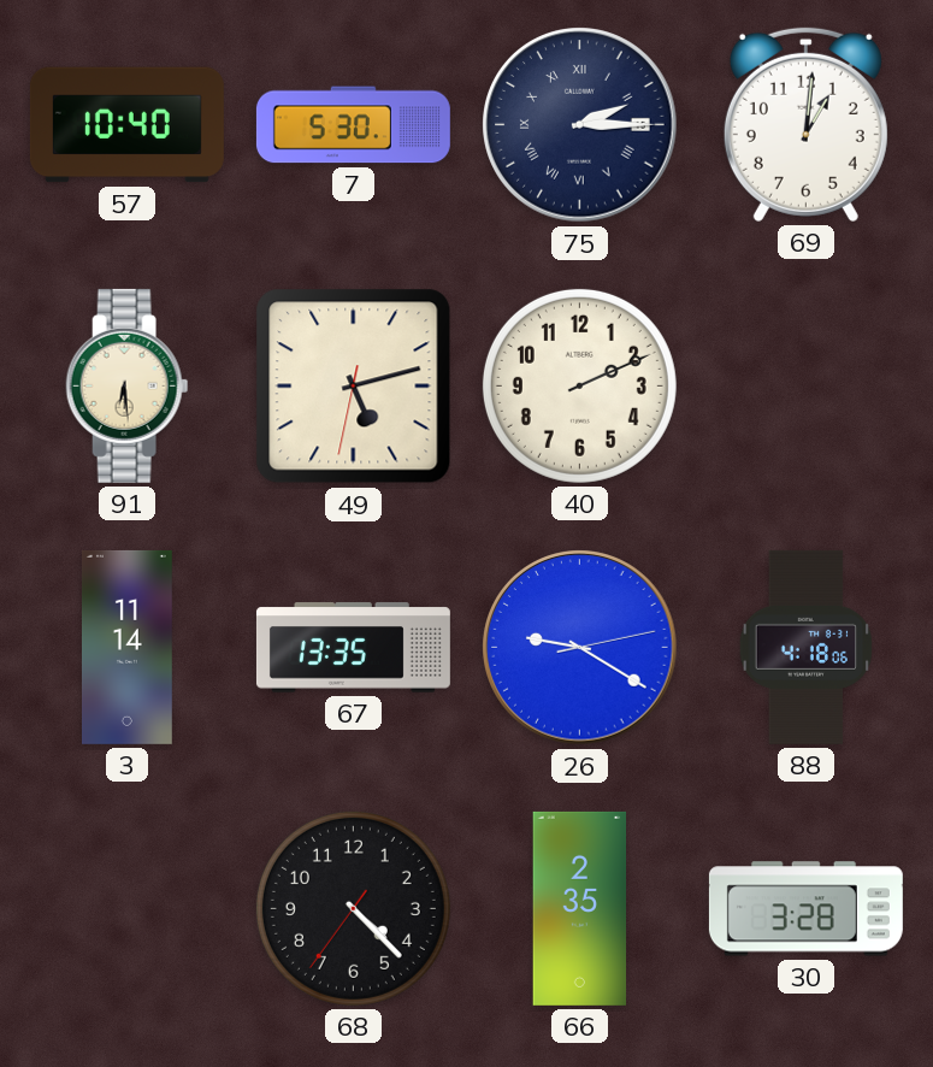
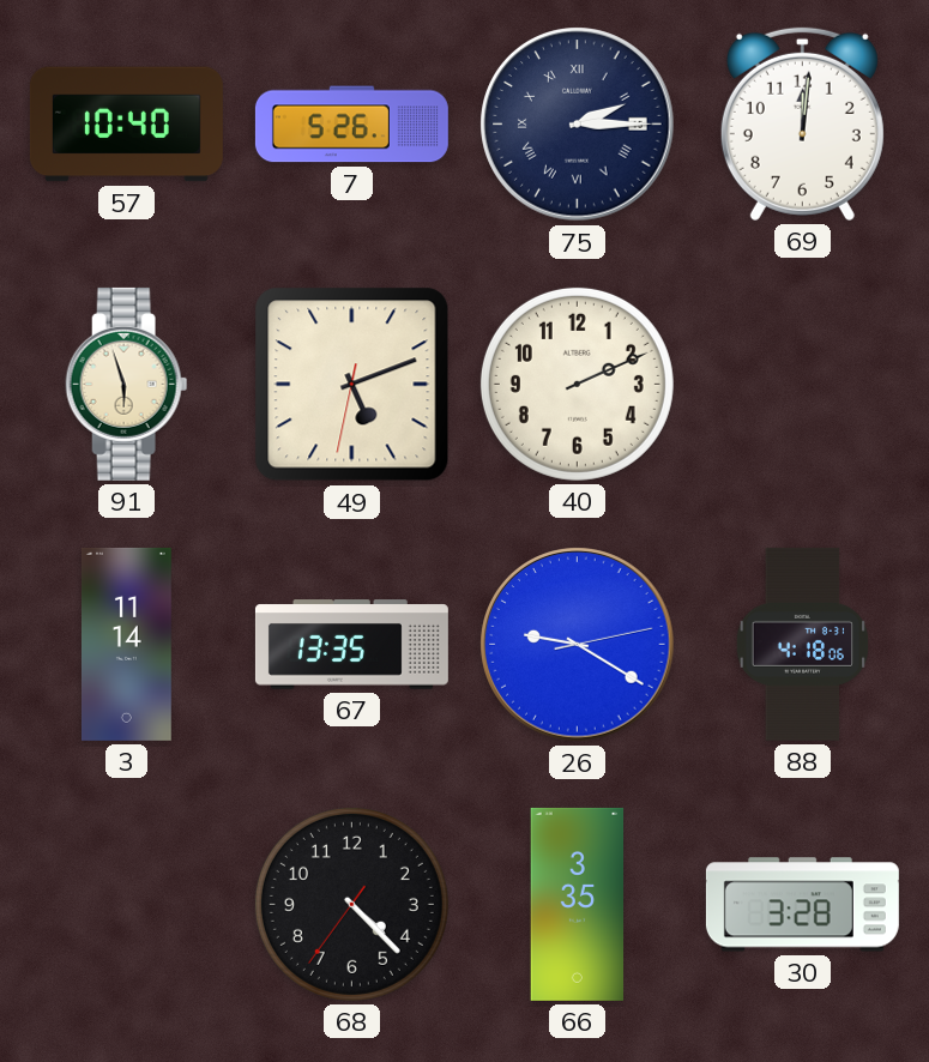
7: 5:30 -> 5:26 (351, 125)
69: 1:01 -> 12:01 (802, 123)
91: 6:29 -> 5:57 (127, 384)
49: 5:12 -> 5:11 (352, 385)
66: 2:35 -> 3:35 (578, 904)
